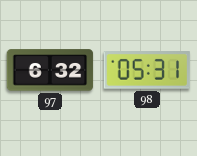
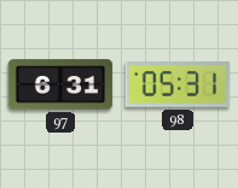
97: 6:32 -> 6:31 (60, 84)
